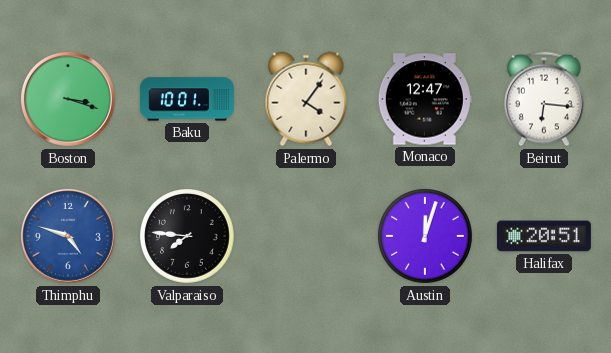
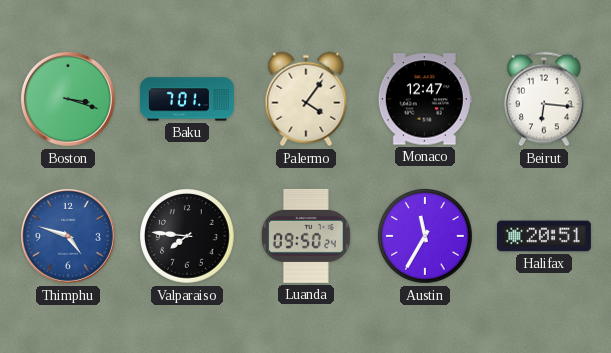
Baku: 10:01 -> 7:01 (187, 99)
Luanda: none -> 09:50 (306, 236)
Austin: 12:03 -> 11:35 (425, 236)
